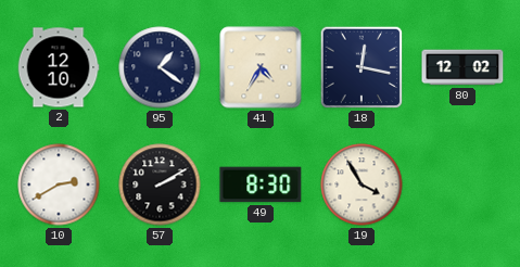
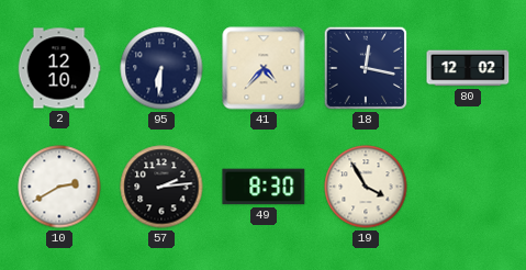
95: 1:21 -> 6:31 (161, 68)
41: 4:35 -> 4:37 (264, 68)
57: 2:10 -> 2:14 (161, 187)
